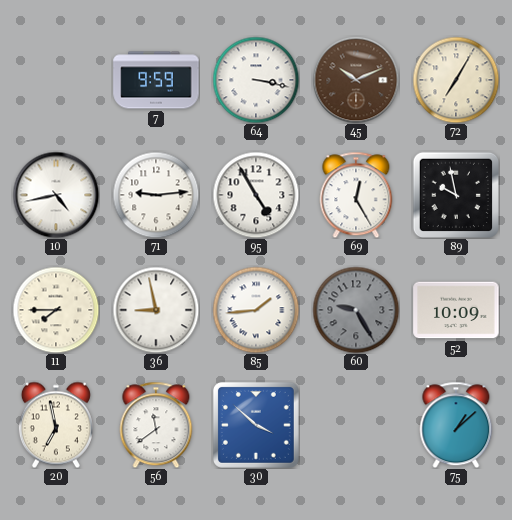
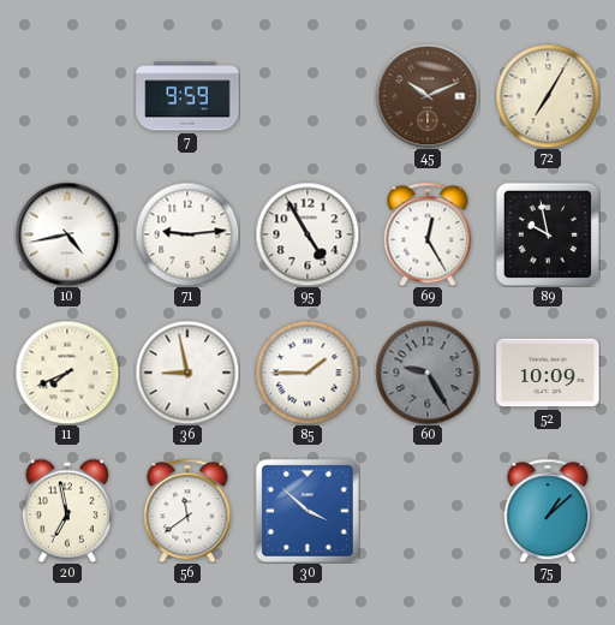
64: 3:17 -> none (256, 80)
11: 7:45 -> 7:41 (67, 373)
85: 1:44 -> 1:45 (307, 373)
